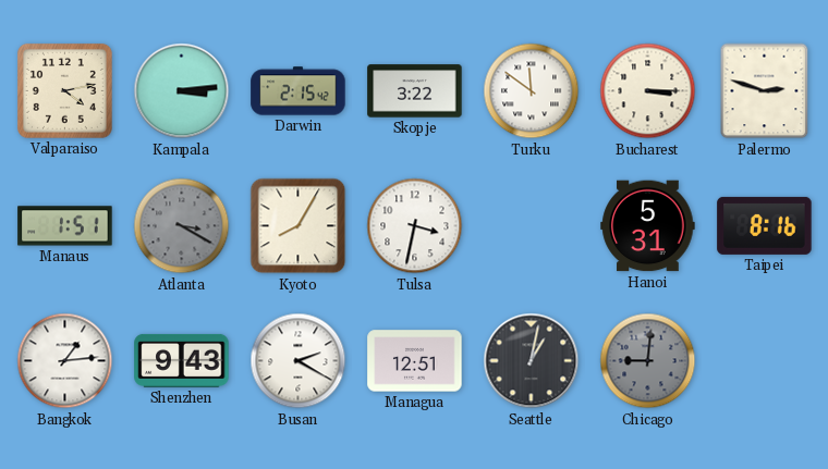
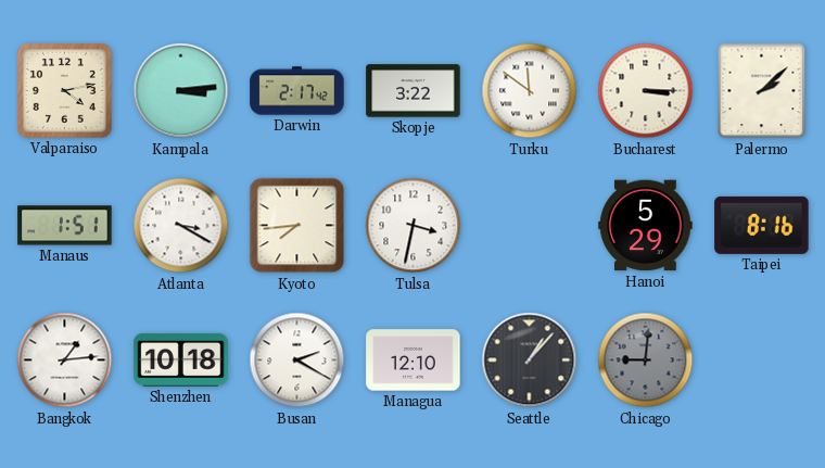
Darwin: 2:15 -> 2:17 (297, 91)
Palermo: 2:48 -> 2:08 (762, 91)
Atlanta dial: grey -> white (181, 226)
Kyoto: 8:05 -> 7:44 (297, 226)
Hanoi: 5:31 -> 5:29 (646, 226)
Shenzhen: 9:43 -> 10:18 (181, 359)
Managua: 12:51 -> 12:10 (414, 361)
Seattle: 1:02 -> 1:07 (530, 361)
